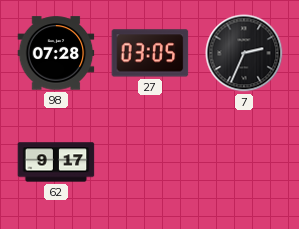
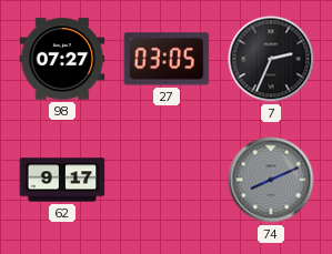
98: 07:28 -> 07:27 (62, 59)
74: none -> 8:11 (271, 180)
